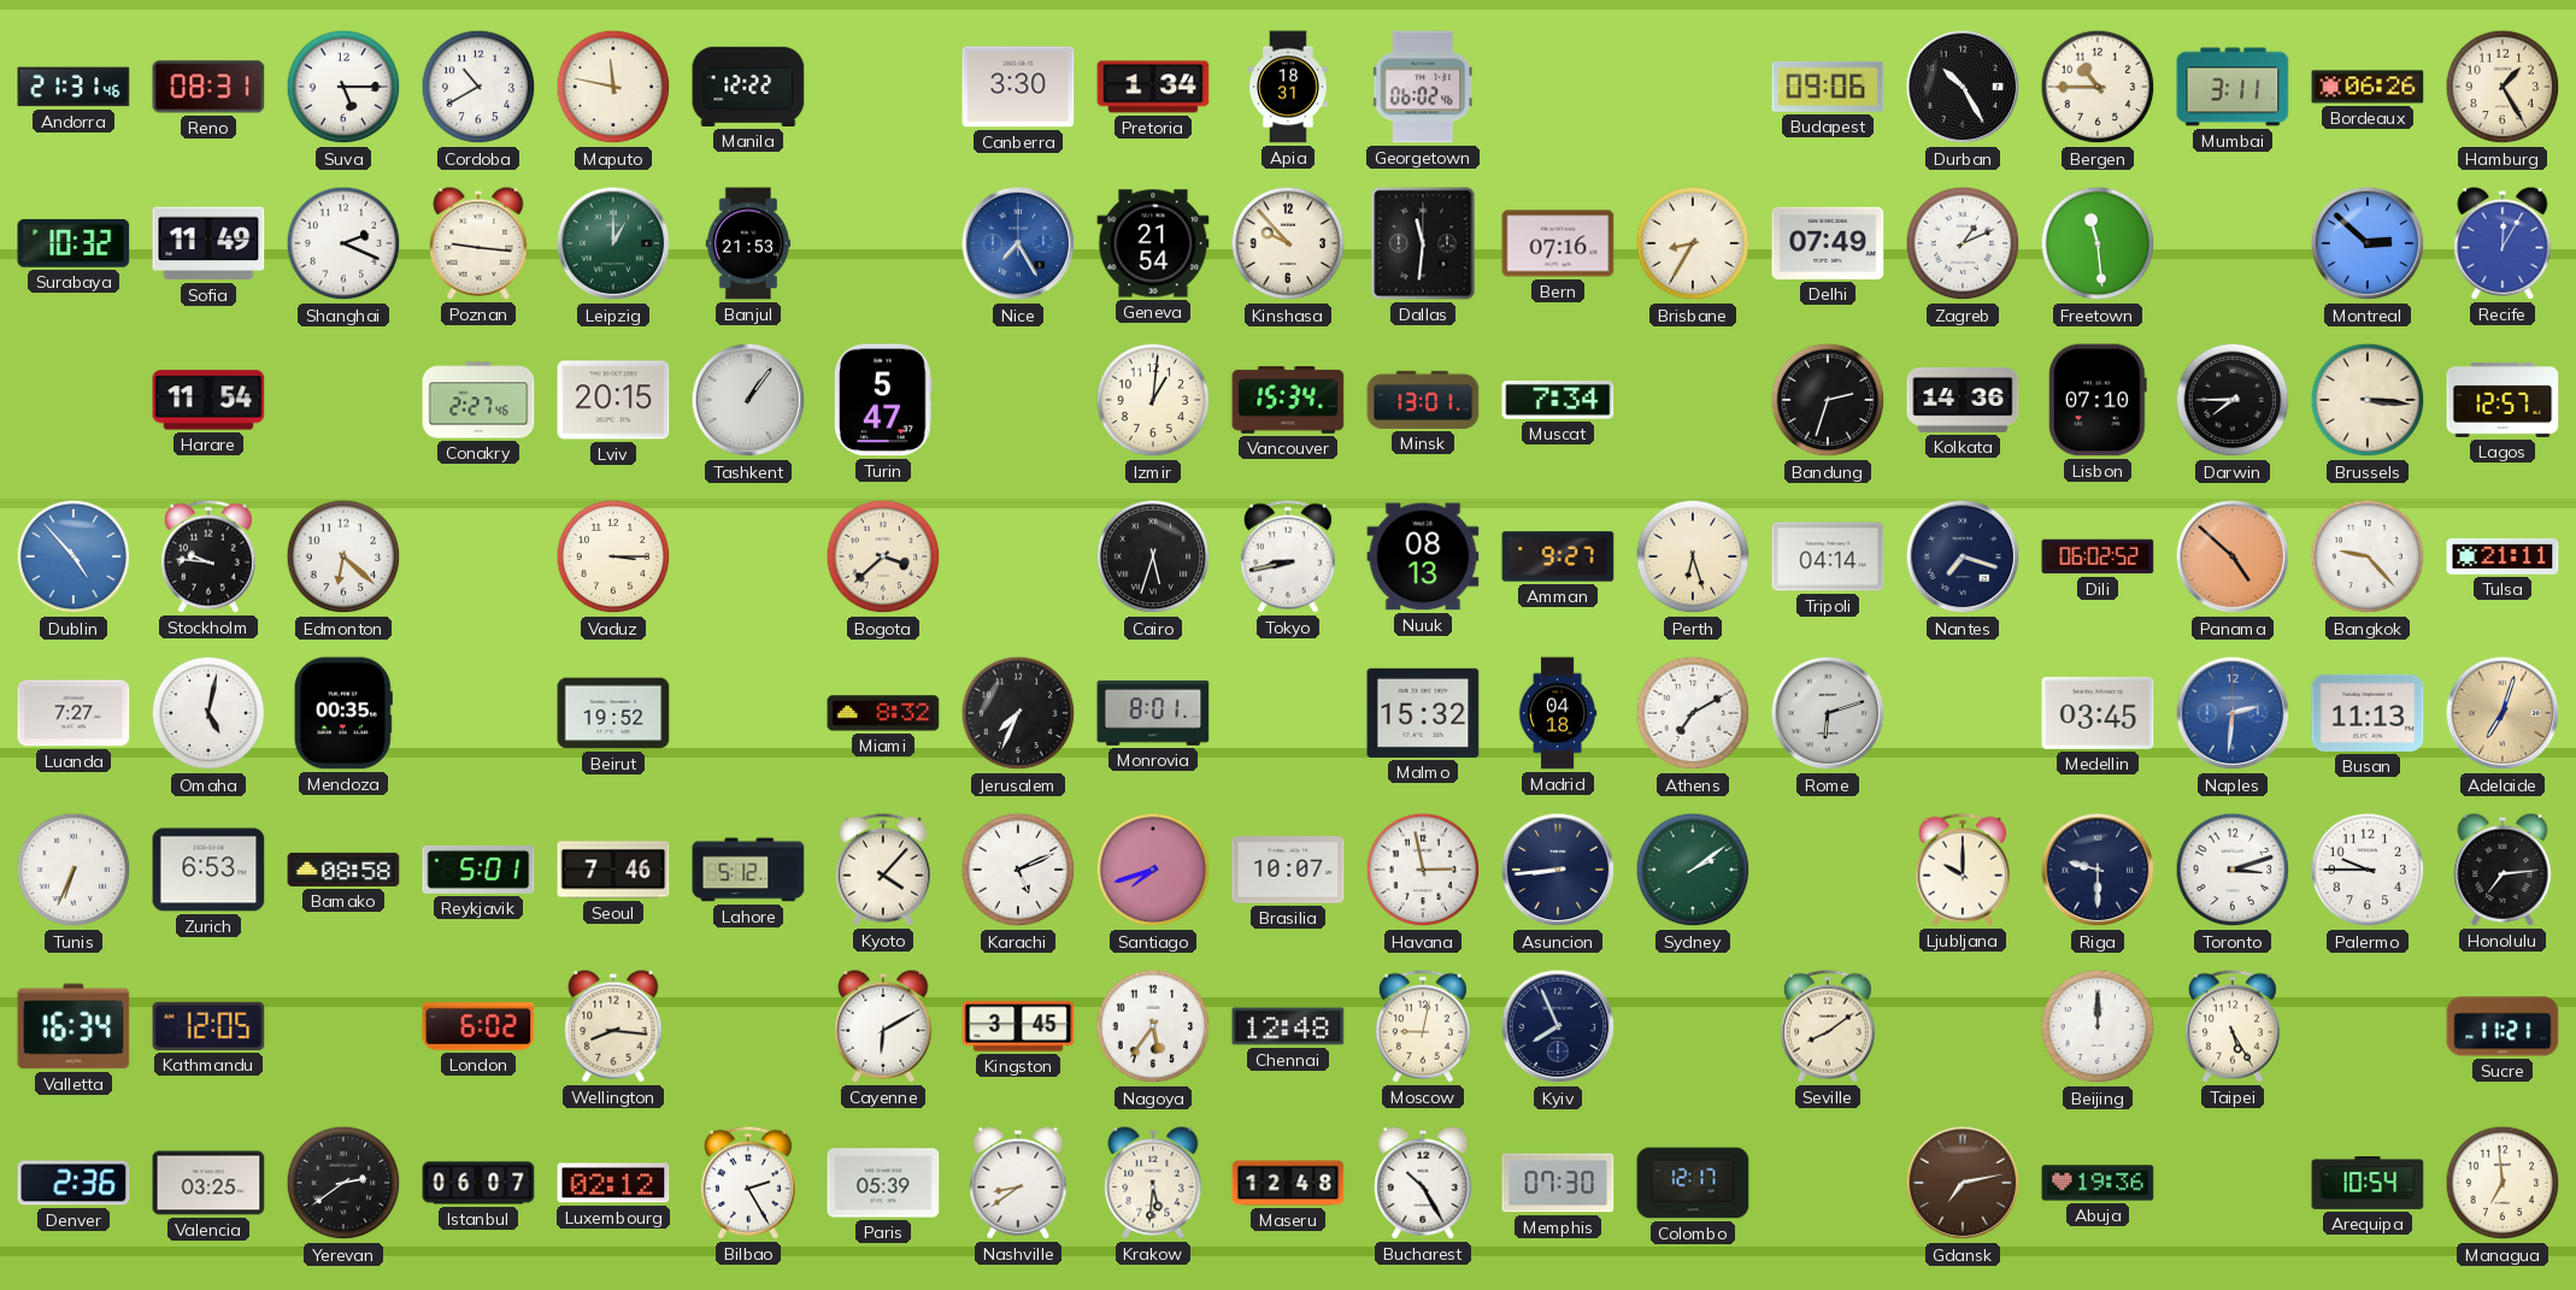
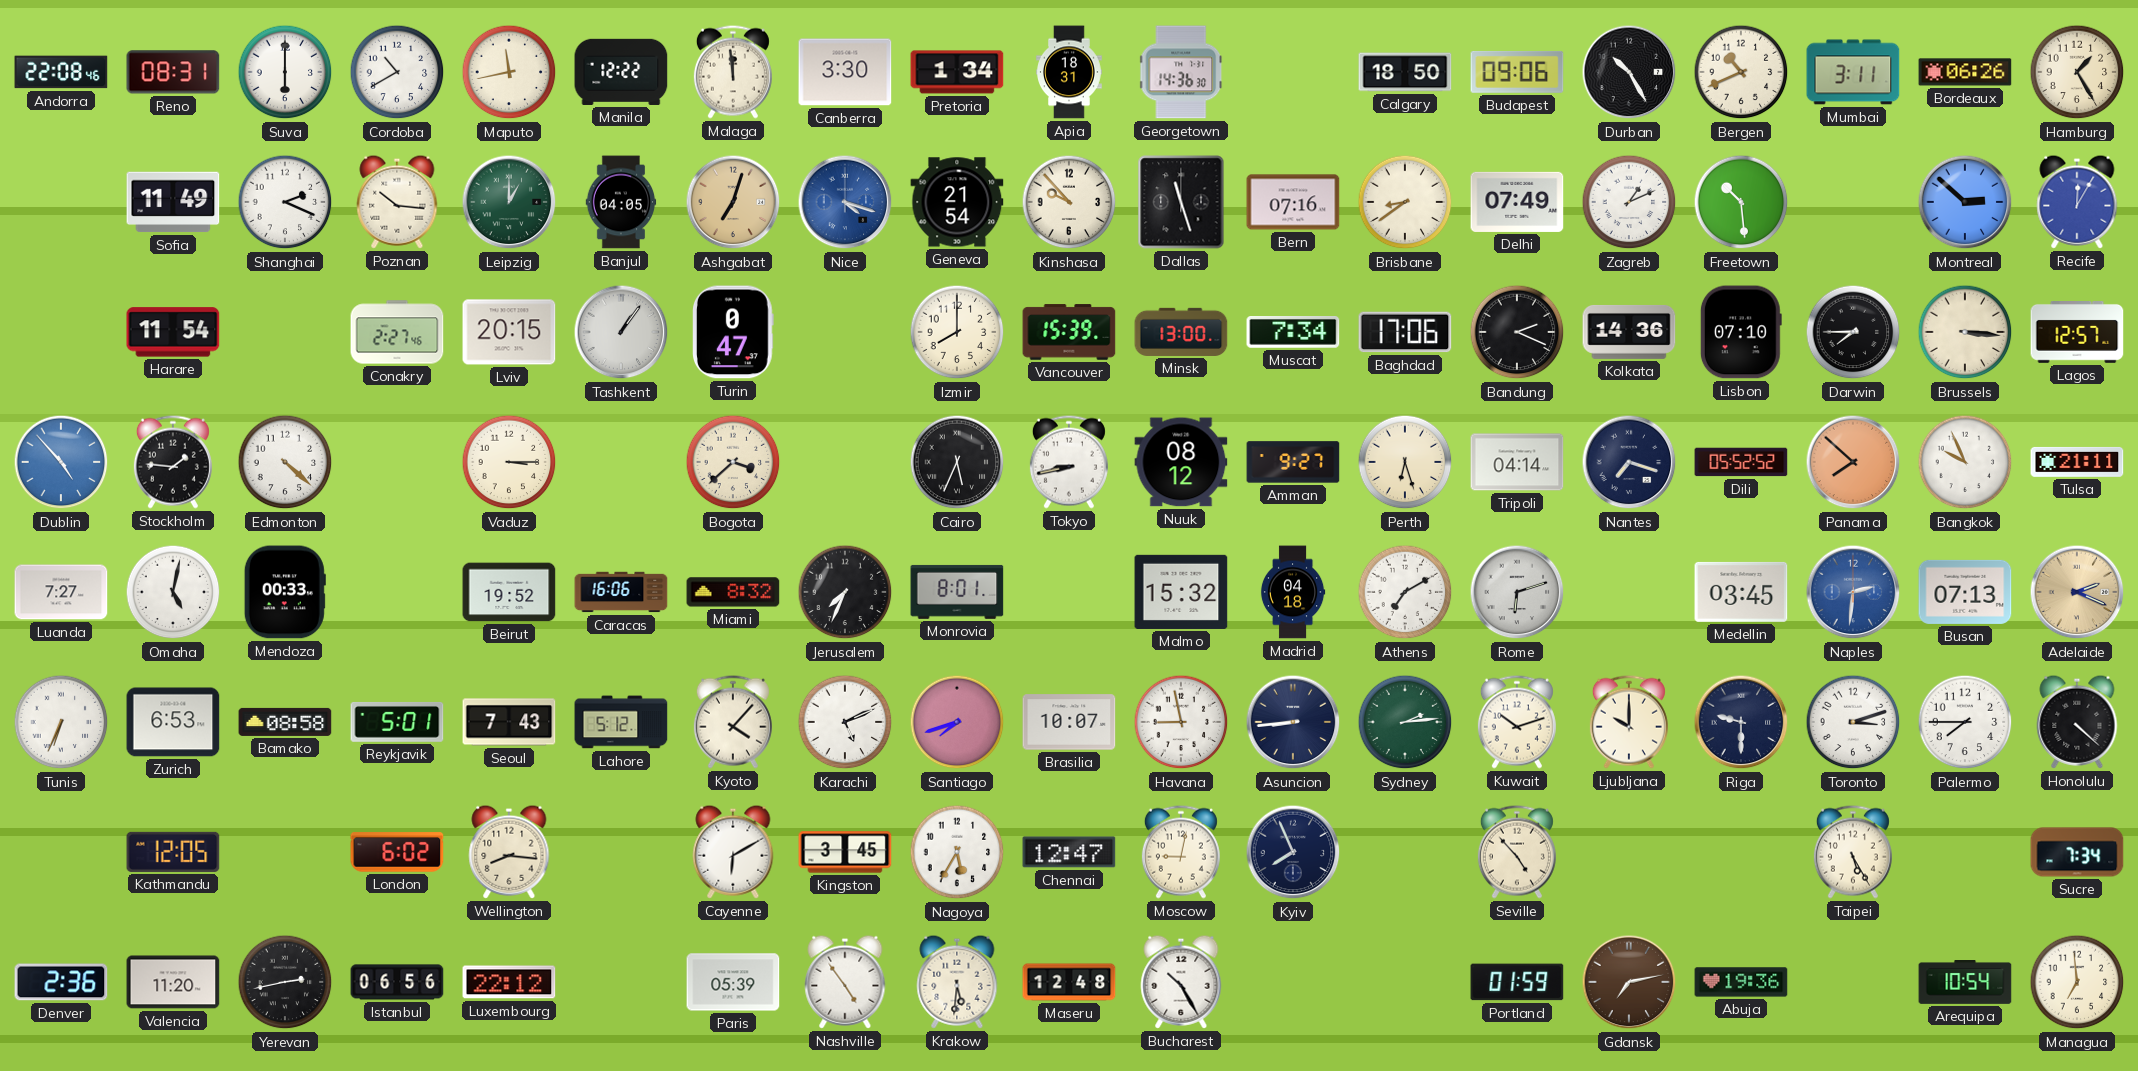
Andorra: 21:31 -> 22:08 (61, 72)
Suva: 5:15 -> 6:00 (285, 72)
Maputo: 11:47 -> 11:43 (509, 72)
Malaga: none -> 11:59 (733, 72)
Georgetown: 06:02 -> 14:36 (1182, 72)
Calgary: none -> 18:50 (1405, 72)
Bergen: 10:45 -> 10:41 (1741, 72)
Surabaya: 10:32 -> none (73, 243)
Poznan: 9:16 -> 10:16 (397, 202)
Banjul: 21:53 -> 04:05 (621, 202)
Ashgabat: none -> 7:03 (733, 202)
Nice: 7:25 -> 4:18 (845, 202)
Dallas: 11:31 -> 11:27 (1181, 202)
Brisbane: 8:35 -> 8:39 (1405, 202)
Freetown: 11:29 -> 10:29 (1741, 202)
Turin: 5:47 -> 0:47 (734, 332)
Izmir: 1:01 -> 8:00 (957, 332)
Vancouver: 15:34 -> 15:39 (1069, 332)
Minsk: 13:01 -> 13:00 (1181, 332)
Baghdad: none -> 17:06 (1405, 332)
Bandung: 2:33 -> 2:19 (1517, 332)
Stockholm: 9:46 -> 1:46 (173, 462)
Edmonton: 6:22 -> 4:22 (285, 462)
Cairo: 5:33 -> 5:34 (957, 462)
Nuuk: 08:13 -> 08:12 (1181, 462)
Dili: 06:02 -> 05:52 (1741, 462)
Panama: 4:52 -> 7:52 (1853, 462)
Bangkok: 9:23 -> 9:56 (1965, 462)
Mendoza: 00:35 -> 00:33 (285, 592)
Caracas: none -> 16:06 (621, 592)
Busan: 11:13 -> 07:13 (1965, 592)
Adelaide: 7:03 -> 2:19 (2077, 592)
Seoul: 7:46 -> 7:43 (509, 722)
Havana: 2:58 -> 8:58 (1181, 722)
Sydney: 2:09 -> 2:14 (1405, 722)
Kuwait: none -> 10:12 (1517, 722)
Palermo: 9:45 -> 7:45 (1965, 722)
Honolulu: 7:14 -> 4:22 (2077, 722)
Valletta: 16:34 -> none (73, 1026)
Nagoya: 5:36 -> 5:35 (957, 852)
Chennai: 12:48 -> 12:47 (1069, 852)
Seville: 8:09 -> 4:53 (1517, 852)
Beijing: 12:00 -> none (2098, 1026)
Sucre: 11:21 -> 7:34 (2077, 852)
Valencia: 03:25 -> 11:20 (173, 982)
Yerevan: 2:39 -> 2:43 (285, 982)
Istanbul: 06:07 -> 06:56 (397, 982)
Luxembourg: 02:12 -> 22:12 (509, 982)
Bilbao: 2:25 -> none (748, 1183)
Nashville: 8:39 -> 4:54 (845, 982)
Memphis: 07:30 -> none (1558, 1183)
Colombo: 12:17 -> none (1693, 1183)
Portland: none -> 01:59 (1517, 982)
